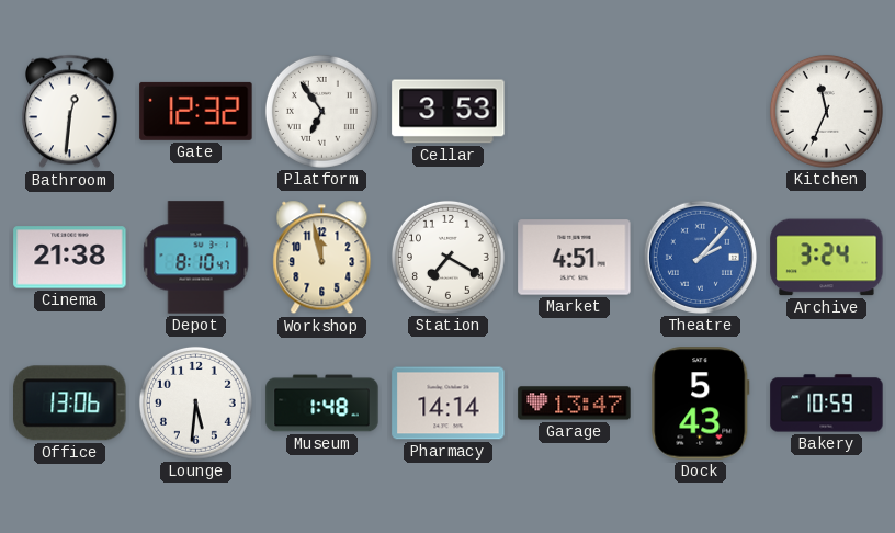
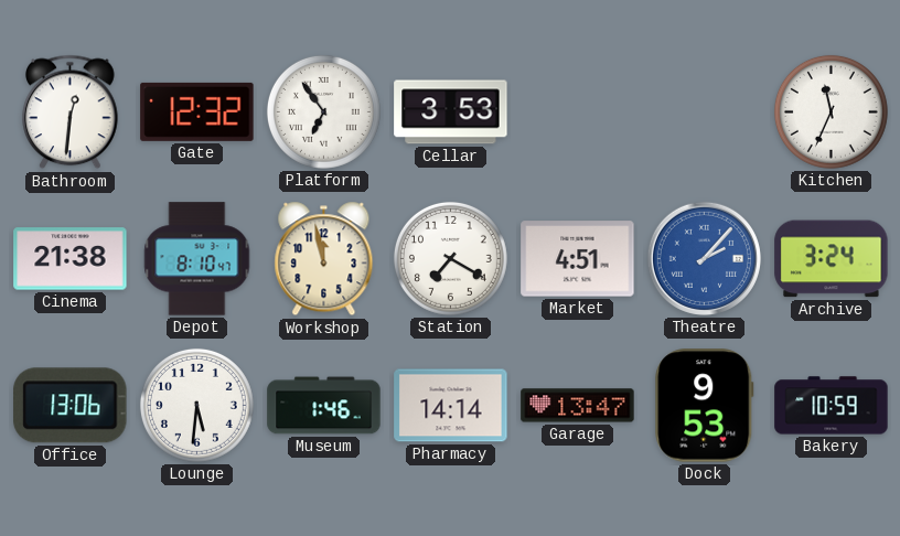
Museum: 1:48 -> 1:46 (324, 406)
Dock: 5:43 -> 9:53 (705, 406)
